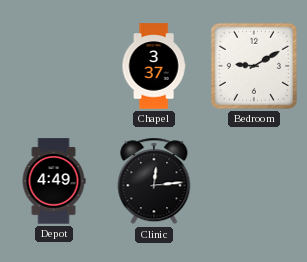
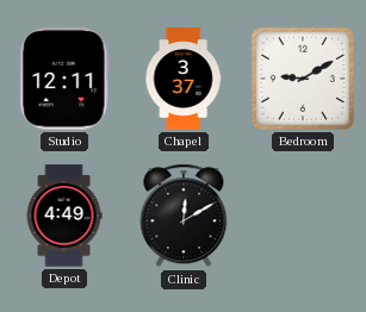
Studio: none -> 12:11 (64, 79)
Clinic: 12:14 -> 12:10 (184, 216)
